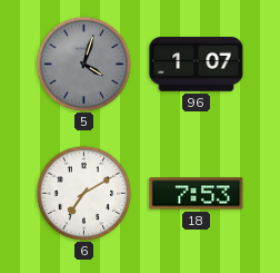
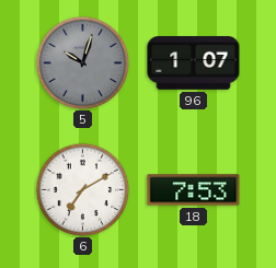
5: 4:03 -> 10:03 (82, 62)
